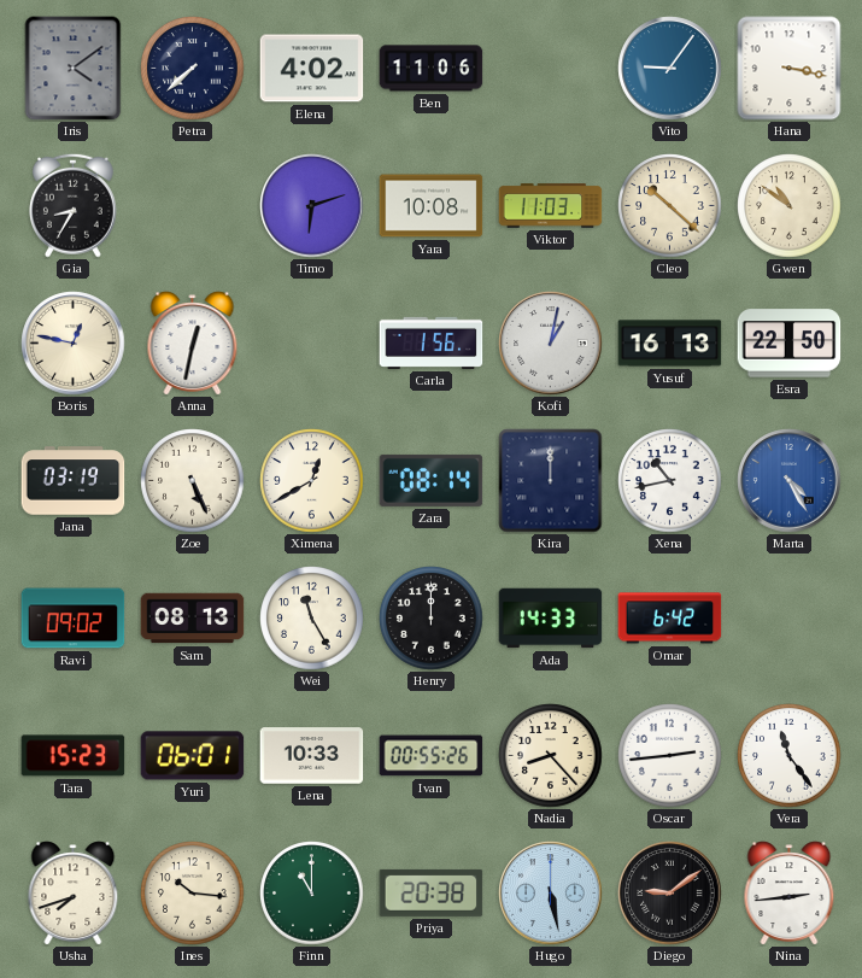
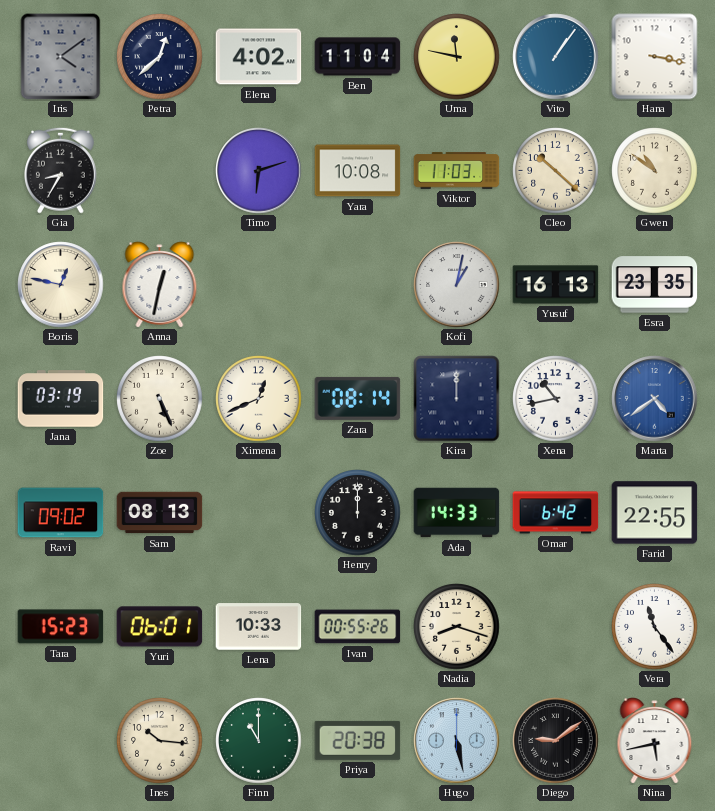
Petra: 7:38 -> 12:38 (160, 57)
Ben: 11:06 -> 11:04 (358, 57)
Uma: none -> 11:47 (457, 57)
Vito: 9:06 -> 1:06 (556, 57)
Carla: 1:56 -> none (432, 342)
Esra: 22:50 -> 23:35 (655, 285)
Ximena: 12:40 -> 12:41 (259, 399)
Marta: 4:25 -> 4:39 (655, 399)
Wei: 11:25 -> none (312, 619)
Farid: none -> 22:55 (655, 513)
Nadia: 8:23 -> 8:18 (457, 627)
Oscar: 2:44 -> none (670, 756)
Usha: 7:42 -> none (74, 894)
Nina: 2:44 -> 5:43 (655, 741)
